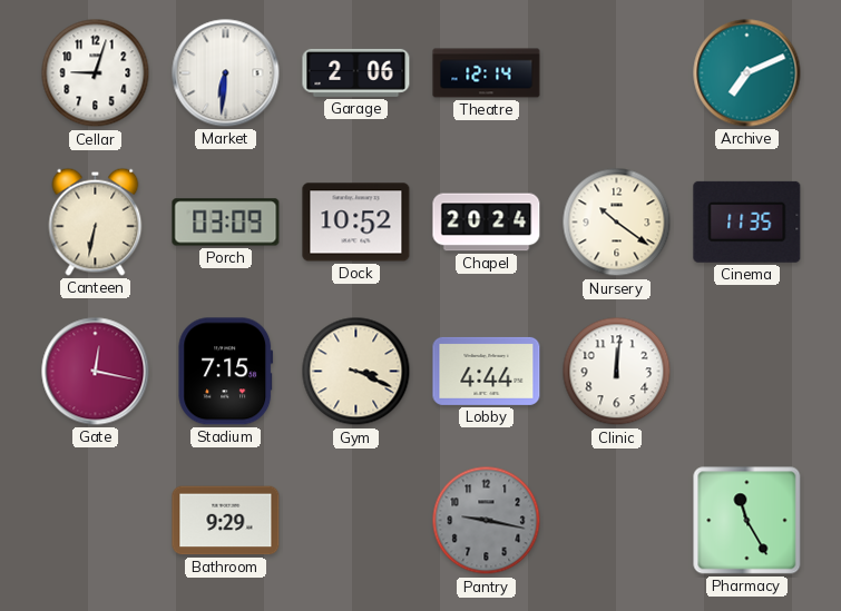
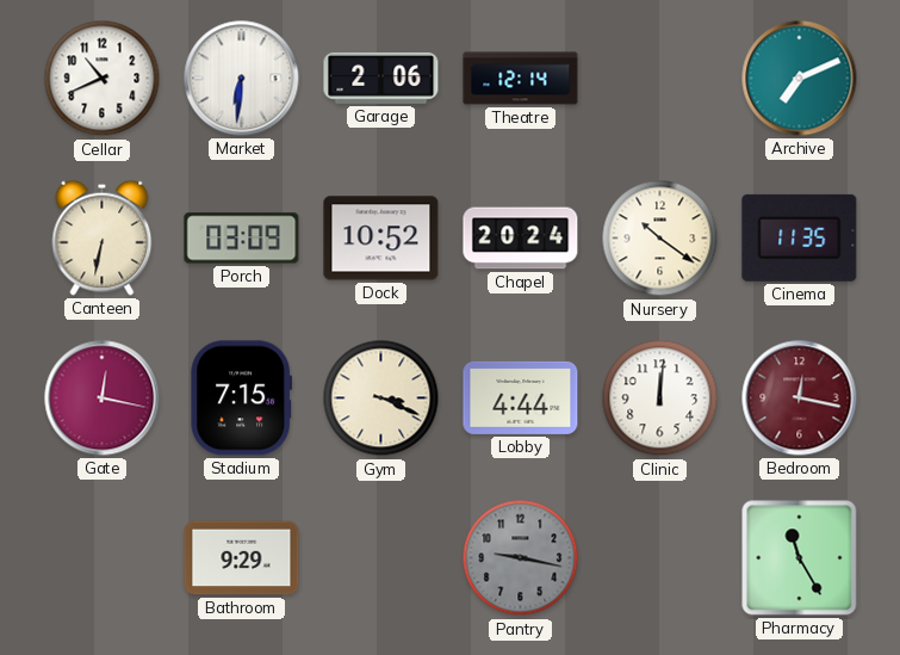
Cellar: 9:03 -> 10:41 (103, 79)
Bedroom: none -> 12:17 (800, 398)
